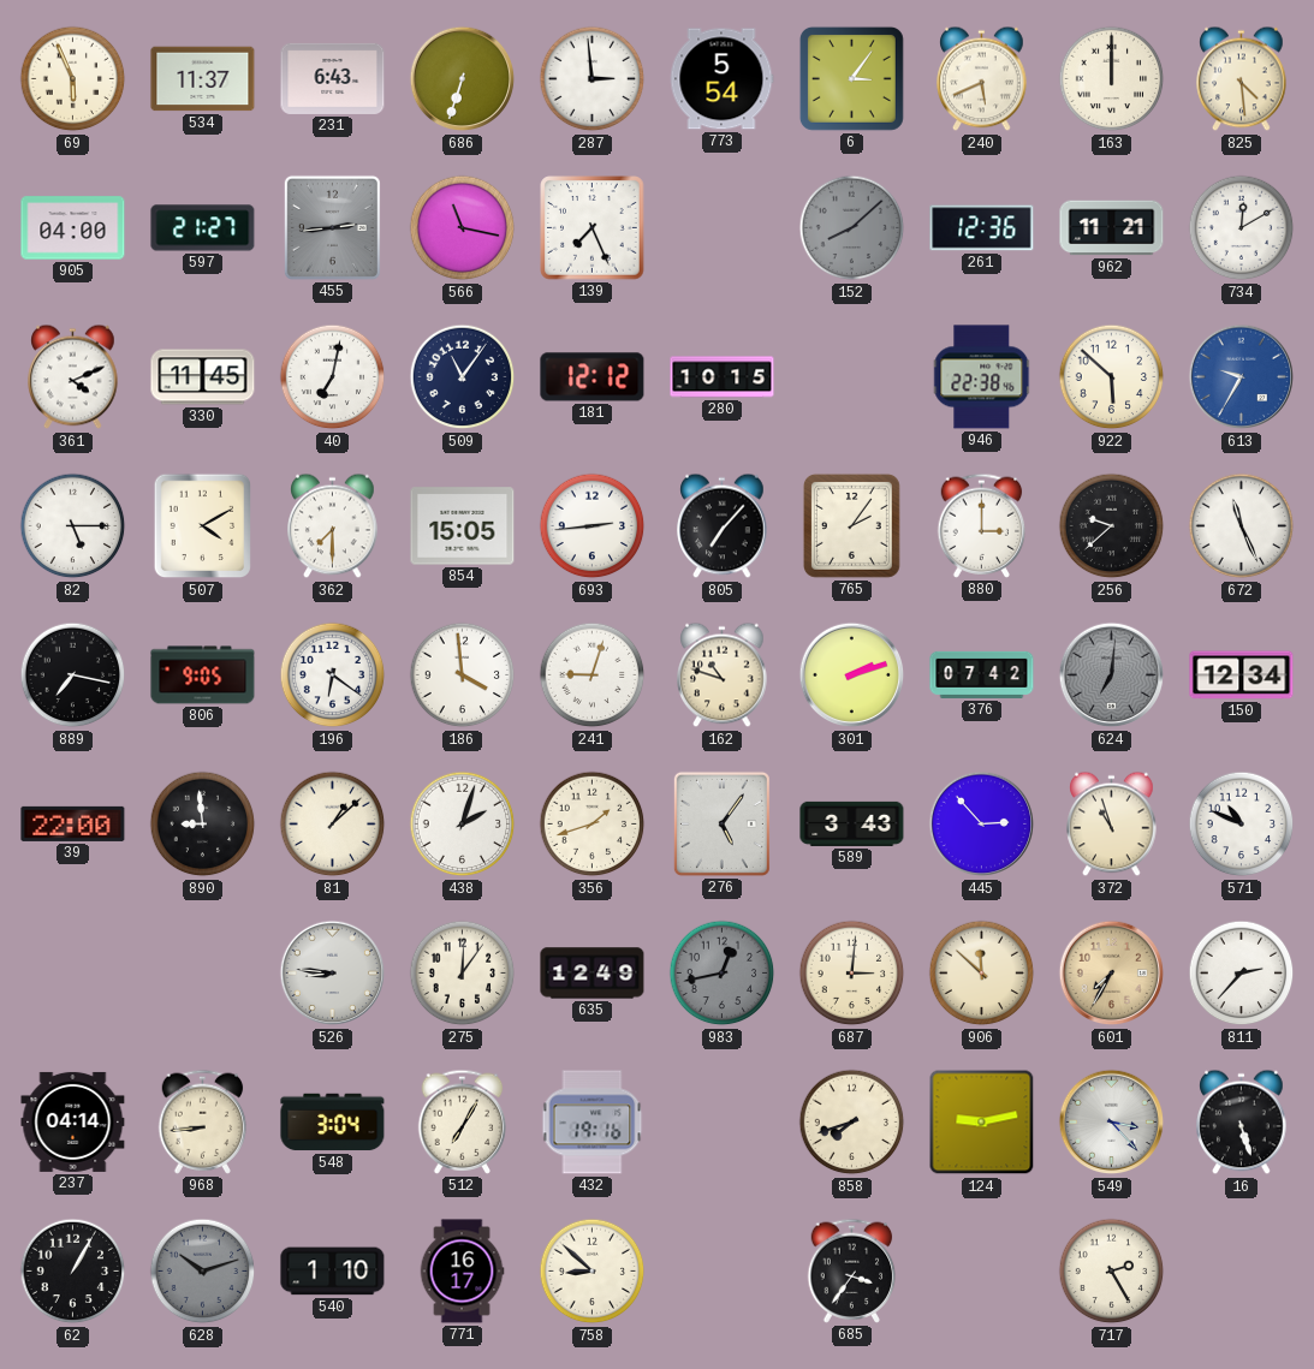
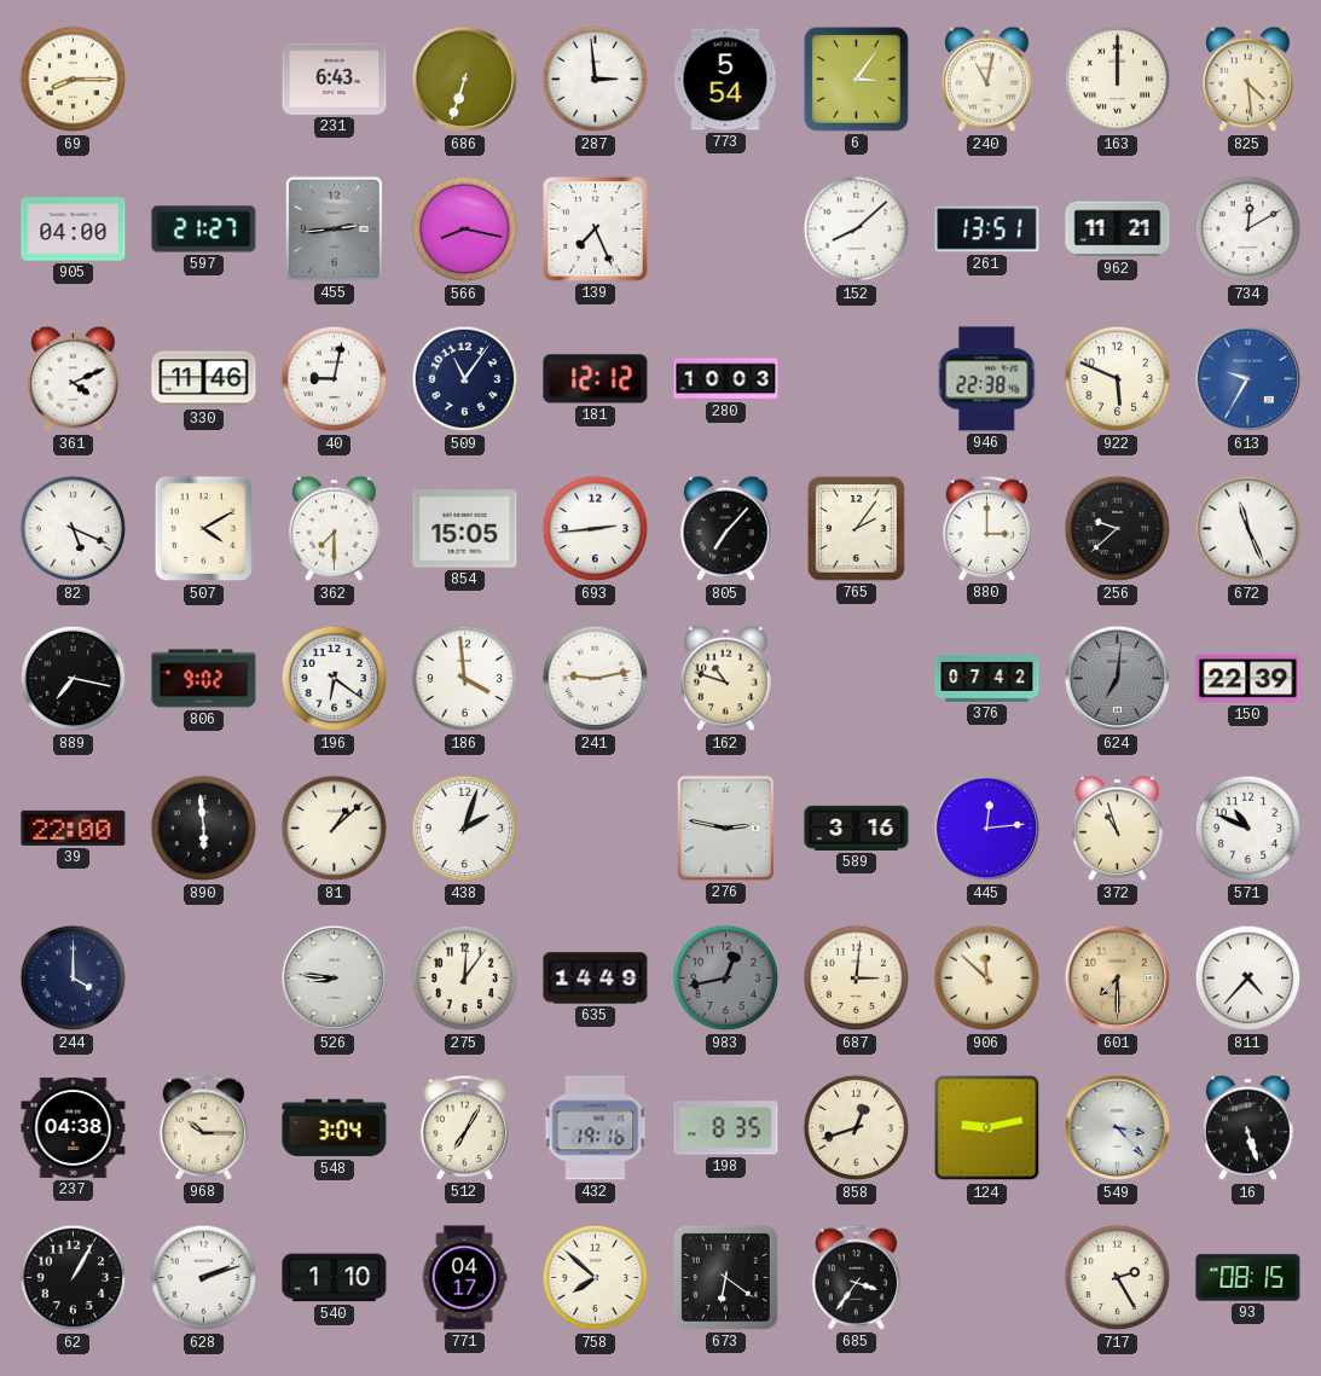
69: 5:56 -> 8:15 (74, 80)
534: 11:37 -> none (203, 79)
240: 5:41 -> 11:02 (987, 80)
566: 11:17 -> 8:17 (465, 230)
152 dial: grey -> white (857, 230)
261: 12:36 -> 13:51 (987, 230)
330: 11:45 -> 11:46 (204, 379)
40: 7:02 -> 9:02 (335, 379)
280: 10:15 -> 10:03 (726, 379)
922: 5:52 -> 5:49 (1118, 379)
82: 5:15 -> 5:19 (74, 529)
806: 9:05 -> 9:02 (204, 679)
241: 9:03 -> 9:13 (596, 679)
301: 2:12 -> none (852, 675)
150: 12:34 -> 22:39 (1248, 679)
890: 8:59 -> 5:59 (204, 829)
356: 1:42 -> none (593, 825)
276: 5:06 -> 2:47 (725, 828)
589: 3:43 -> 3:16 (857, 828)
445: 2:53 -> 12:14 (987, 829)
244: none -> 4:00 (74, 979)
635: 12:49 -> 14:49 (596, 979)
601: 7:35 -> 7:30 (1118, 979)
811: 2:37 -> 4:37 (1248, 979)
237: 04:14 -> 04:38 (74, 1127)
968: 8:44 -> 10:15 (204, 1127)
198: none -> 8:35 (726, 1128)
858: 7:42 -> 12:42 (857, 1128)
628: 10:12 -> 2:12 (204, 1278)
628 dial: grey -> white (204, 1278)
771: 16:17 -> 04:17 (464, 1278)
758: 8:52 -> 7:52 (596, 1278)
673: none -> 6:21 (725, 1277)
93: none -> 08:15 (1248, 1278)
